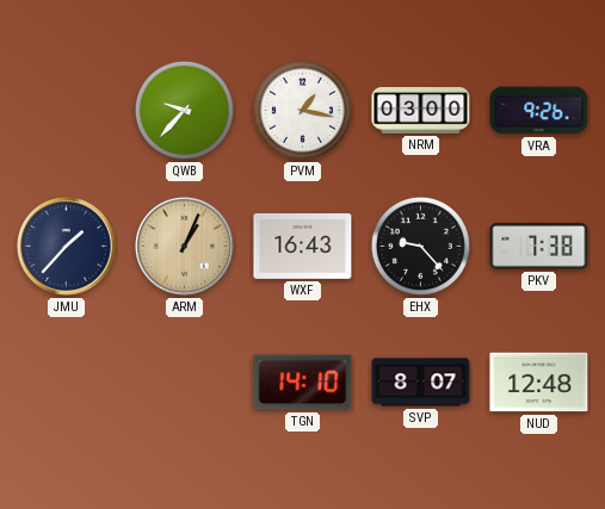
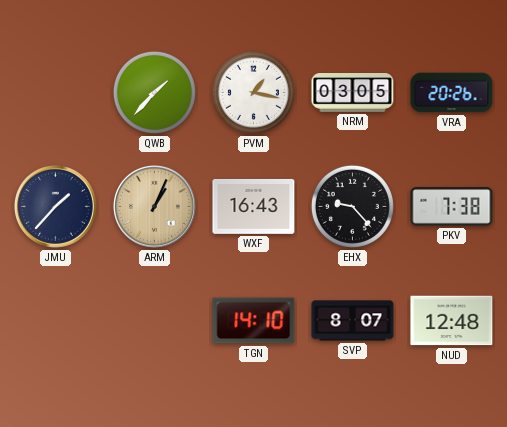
QWB: 9:37 -> 1:37 (154, 92)
NRM: 03:00 -> 03:05 (353, 93)
VRA: 9:26 -> 20:26 (452, 93)
